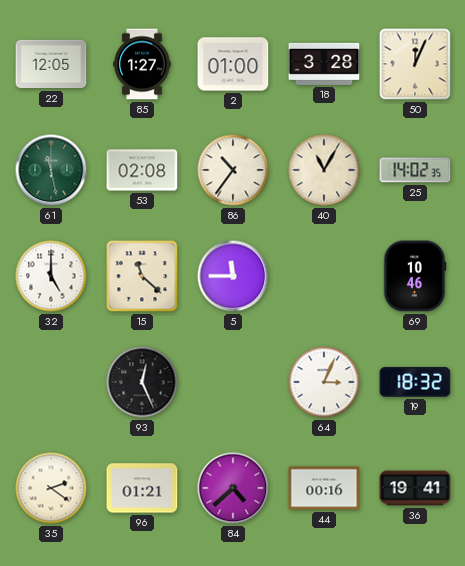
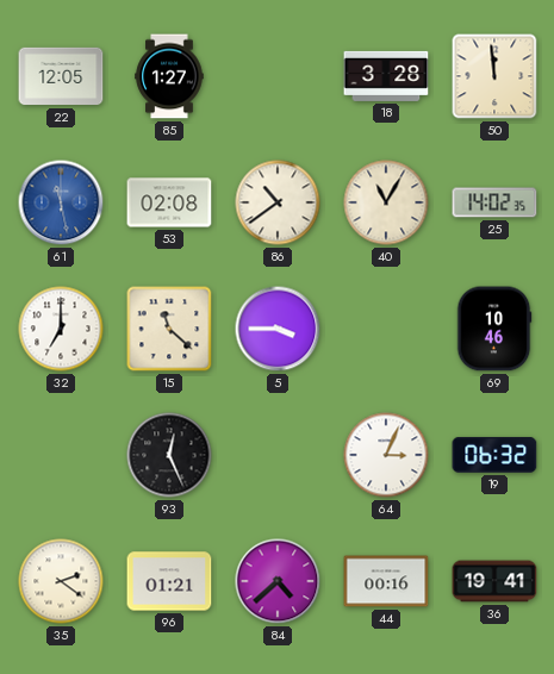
2: 01:00 -> none (233, 64)
50: 12:04 -> 11:59 (494, 76)
61 dial: green -> blue (61, 202)
86: 10:36 -> 10:39 (278, 202)
32: 5:00 -> 7:00 (61, 329)
5: 11:45 -> 3:45 (278, 329)
19: 18:32 -> 06:32 (494, 455)
